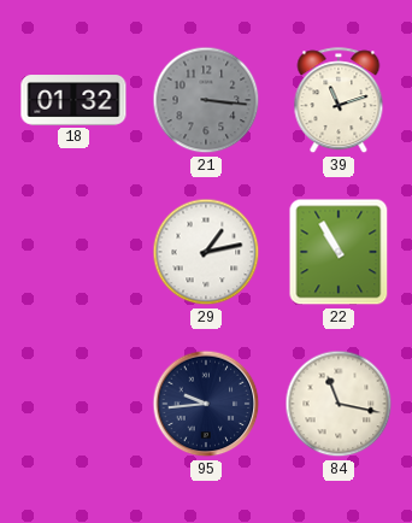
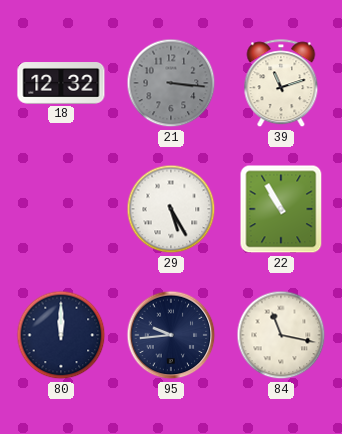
18: 01:32 -> 12:32 (61, 83)
29: 1:13 -> 5:25 (171, 209)
80: none -> 12:00 (61, 335)
